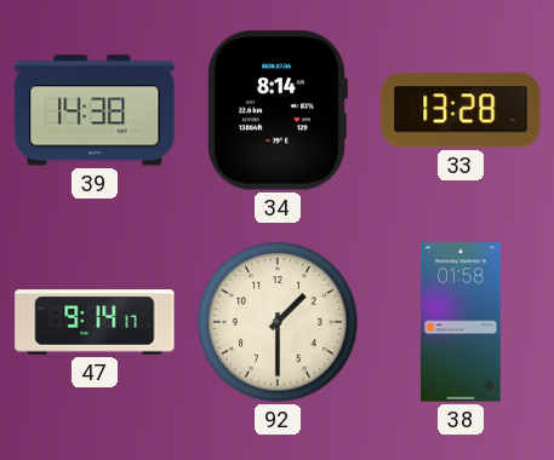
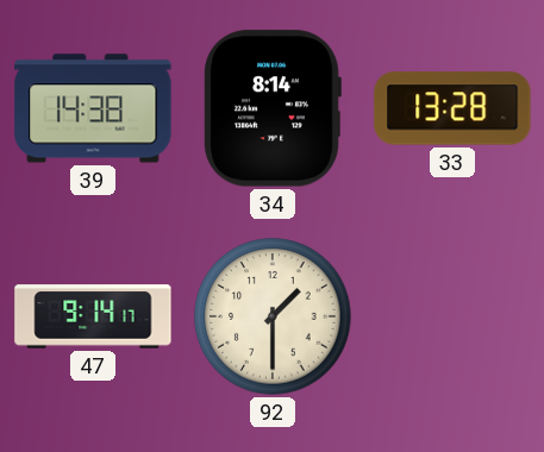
38: 01:58 -> none (462, 322)
